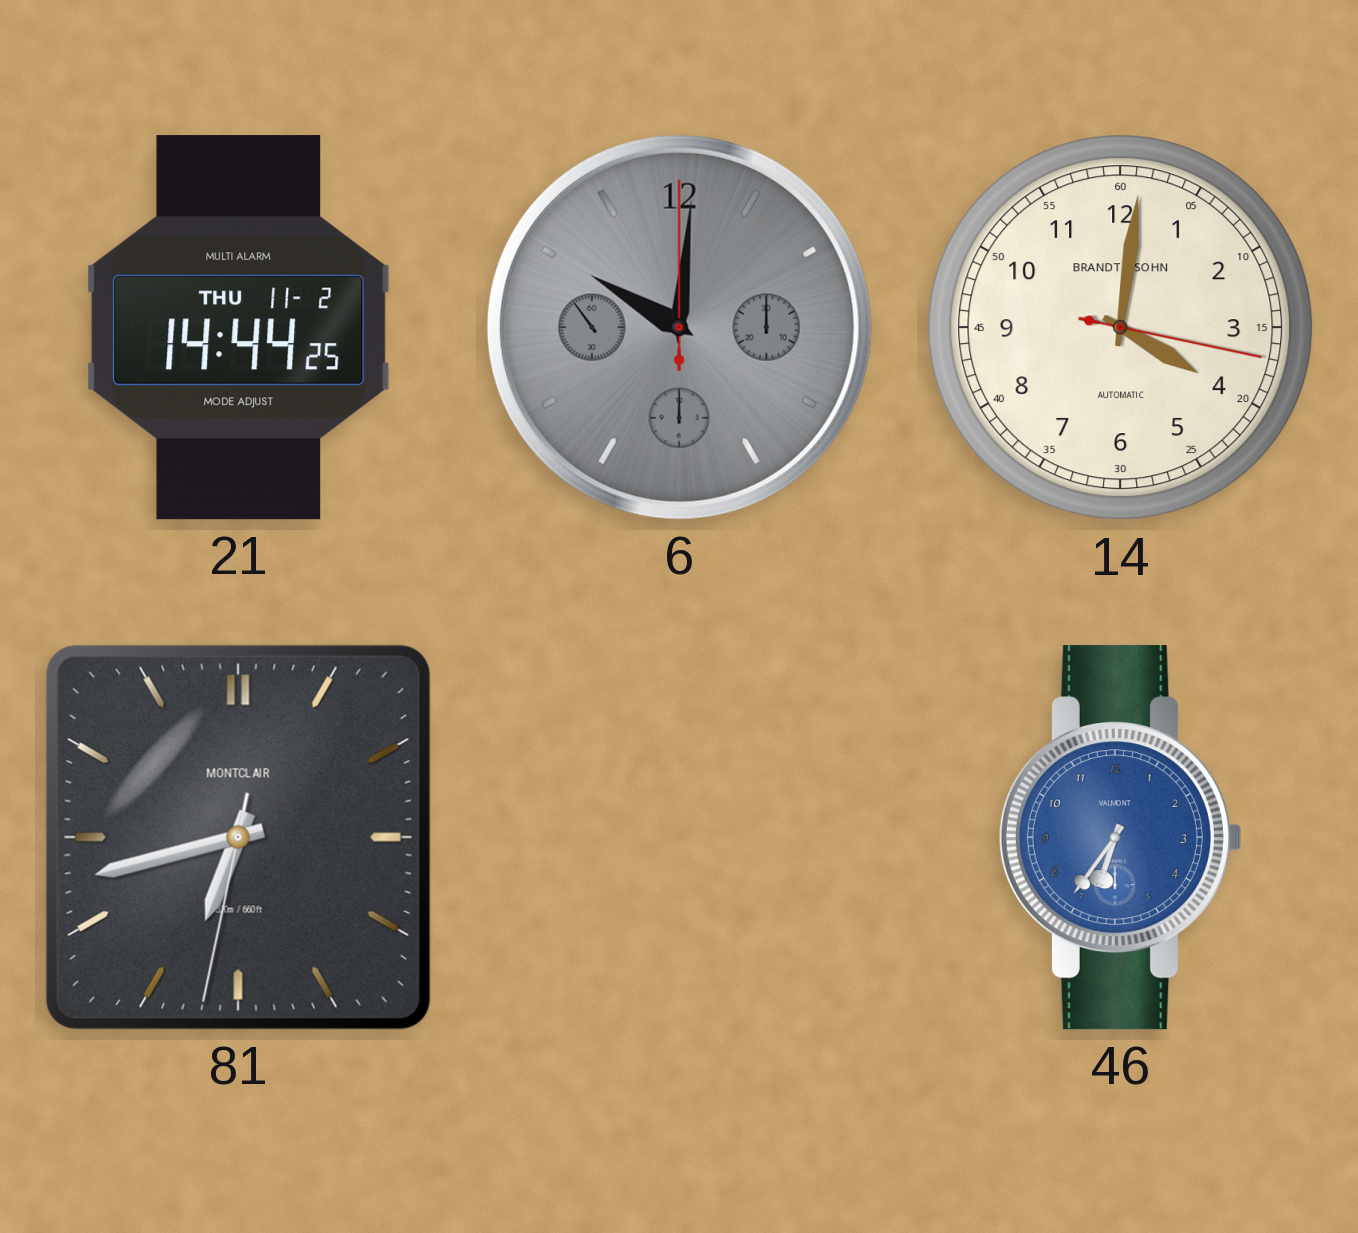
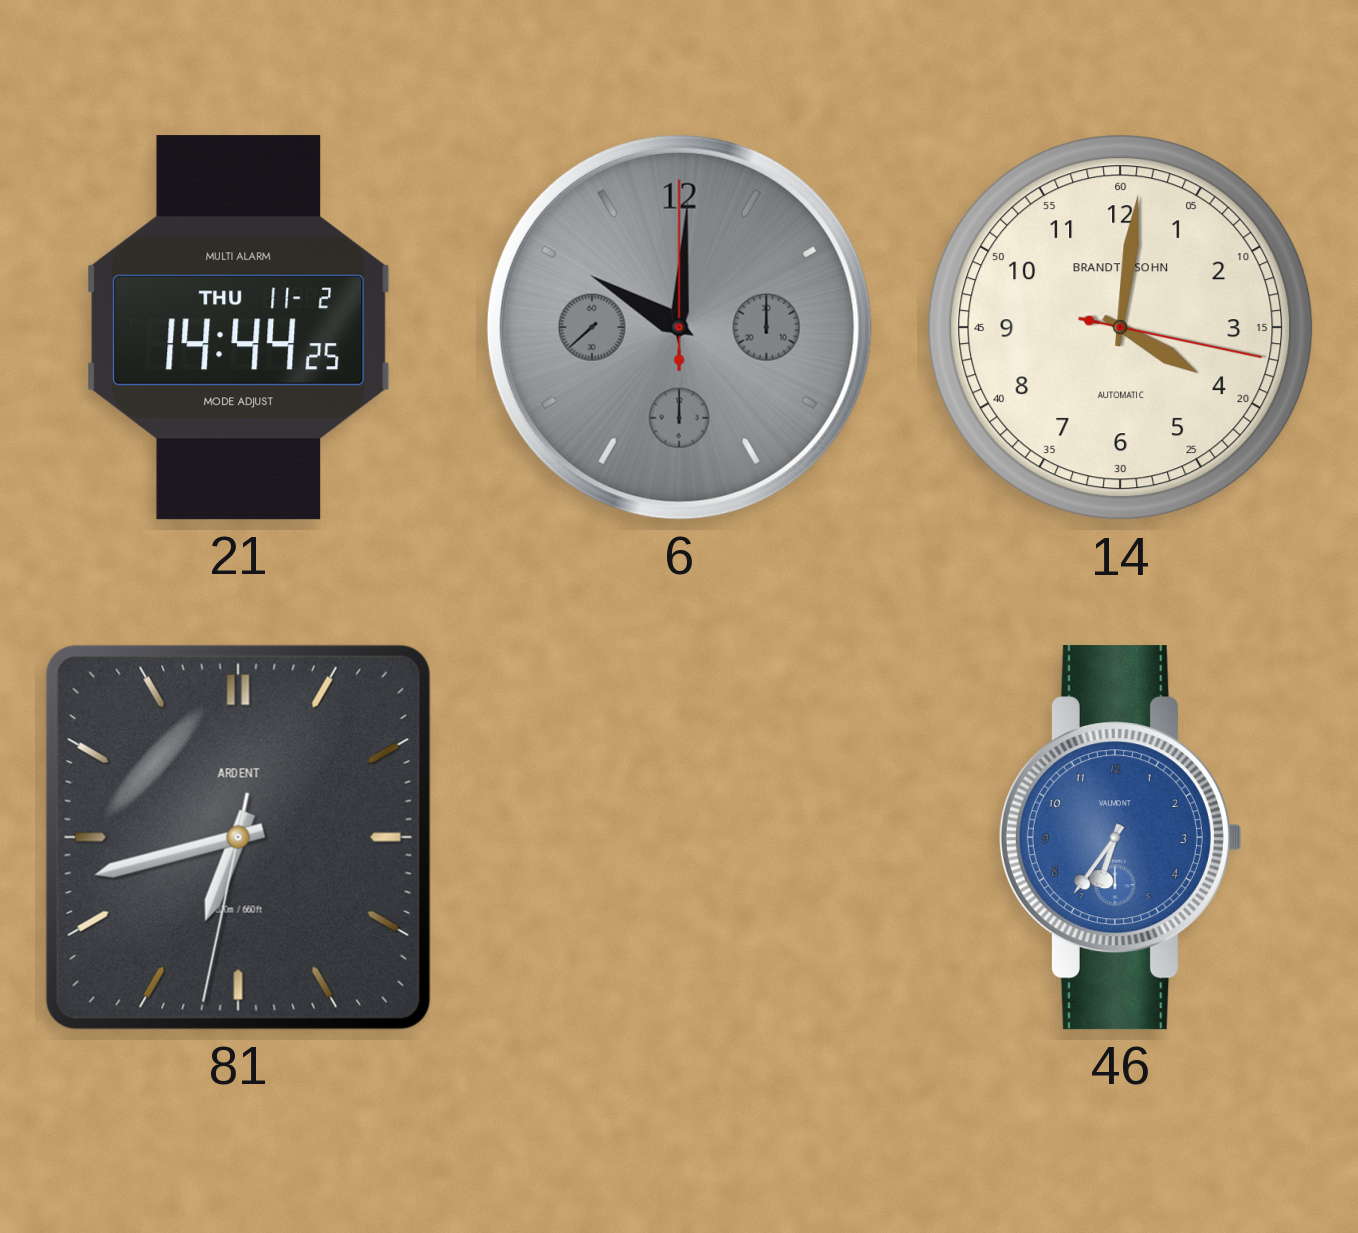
6: 10:00:54 -> 10:00:38 (679, 327)
81 brand: MONTCLAIR -> ARDENT (238, 837)
